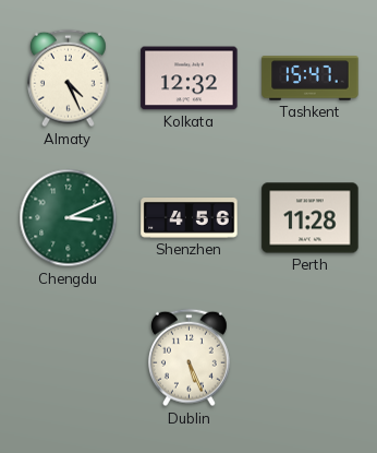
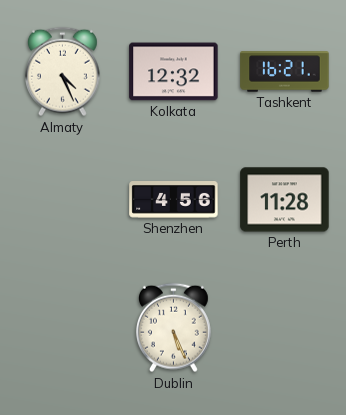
Tashkent: 15:47 -> 16:21 (285, 72)
Chengdu: 3:11 -> none (69, 218)
